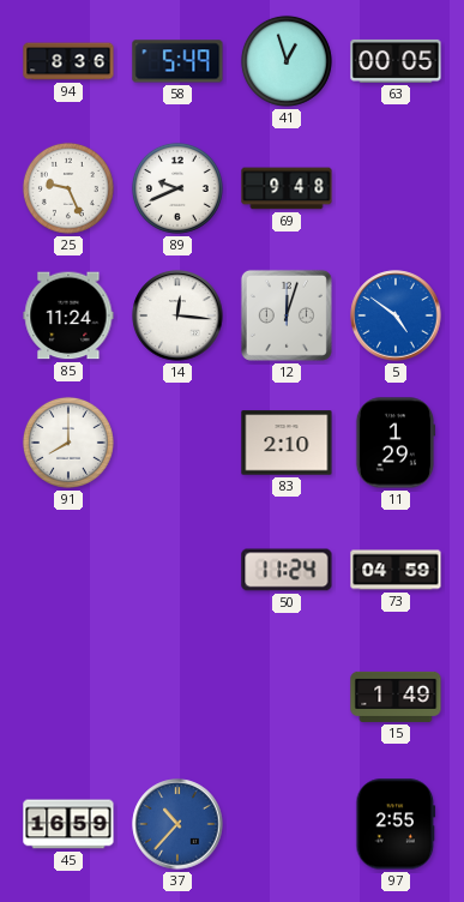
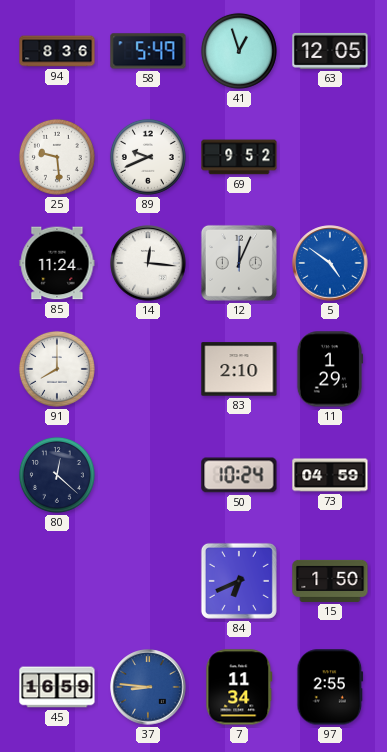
63: 00:05 -> 12:05 (330, 51)
25: 9:26 -> 9:29 (57, 157)
69: 9:48 -> 9:52 (239, 157)
12: 12:03 -> 12:04 (239, 263)
80: none -> 12:22 (57, 475)
50: 11:24 -> 10:24 (239, 475)
84: none -> 6:41 (239, 581)
15: 1:49 -> 1:50 (330, 581)
37: 10:37 -> 8:46 (148, 687)
7: none -> 11:34 (239, 687)
